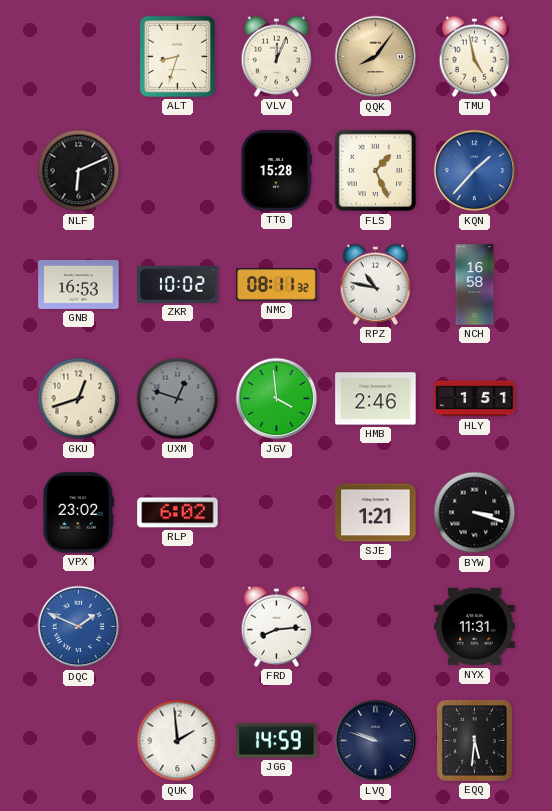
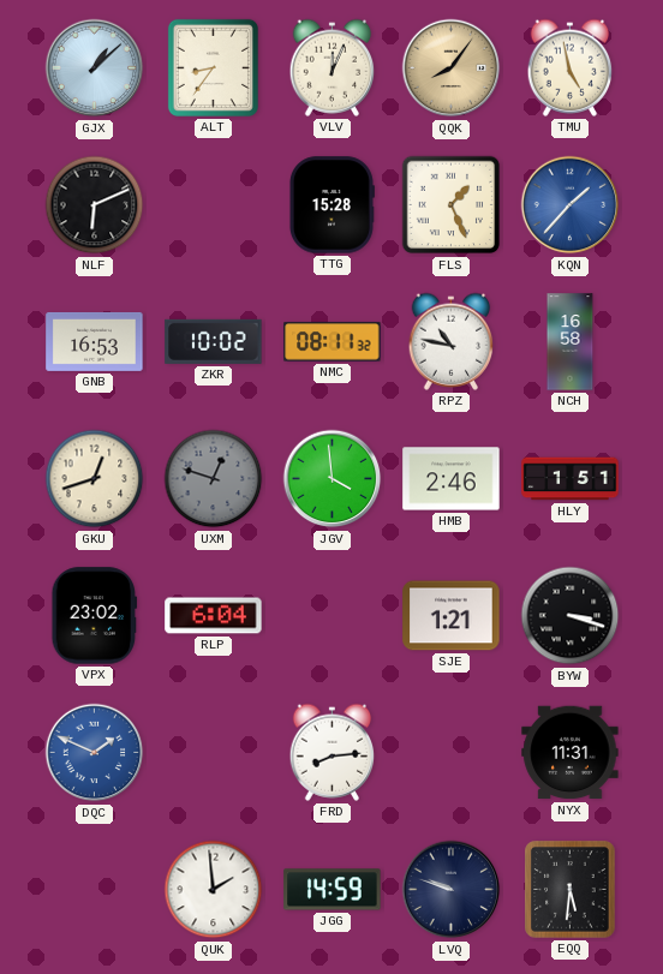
GJX: none -> 1:08 (95, 68)
ALT: 8:33 -> 8:36 (213, 67)
RLP: 6:02 -> 6:04 (214, 616)
